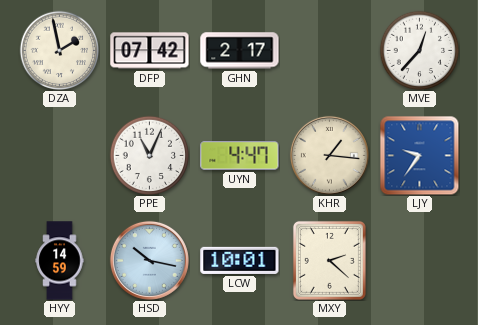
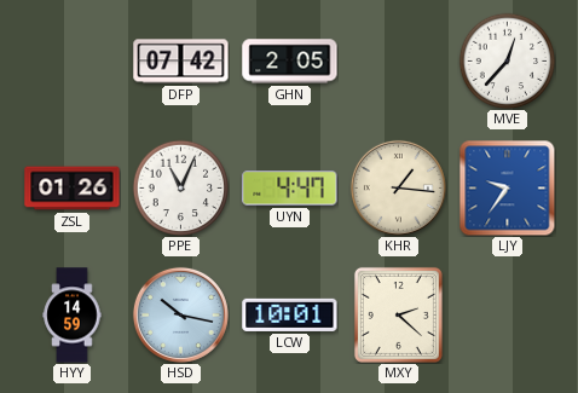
DZA: 1:58 -> none (59, 50)
GHN: 2:17 -> 2:05 (290, 62)
ZSL: none -> 01:26 (73, 189)
